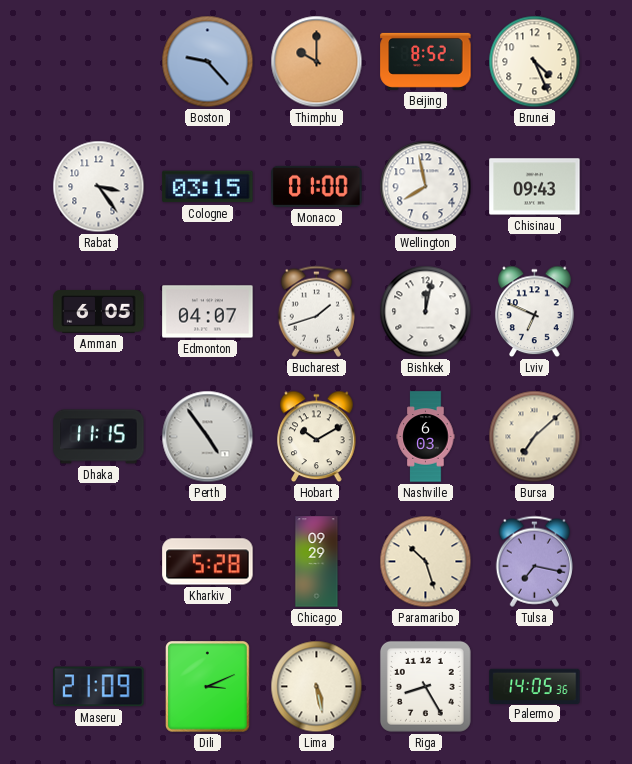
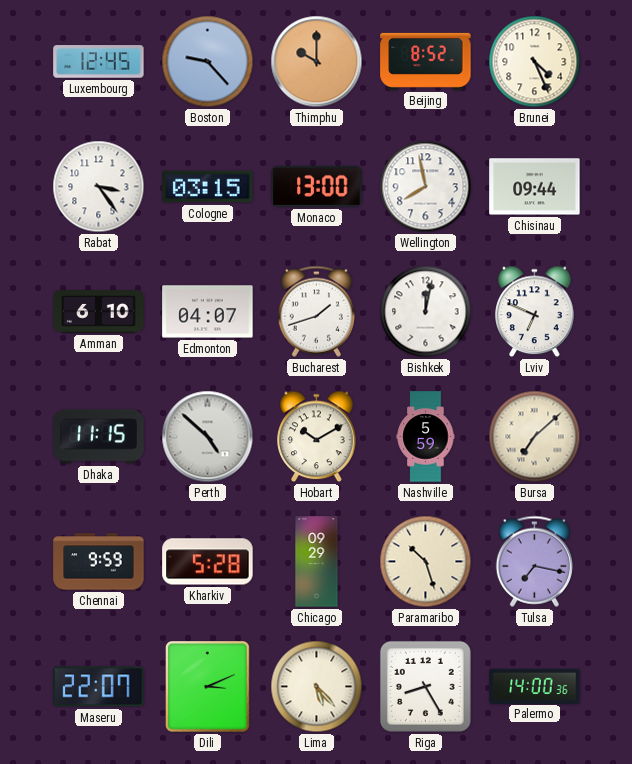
Luxembourg: none -> 12:45 (99, 62)
Monaco: 01:00 -> 13:00 (317, 186)
Chisinau: 09:43 -> 09:44 (535, 187)
Amman: 6:05 -> 6:10 (99, 312)
Perth: 4:54 -> 4:52 (208, 437)
Nashville: 6:03 -> 5:59 (426, 437)
Chennai: none -> 9:59 (99, 562)
Maseru: 21:09 -> 22:07 (99, 687)
Lima: 5:28 -> 5:23 (317, 687)
Palermo: 14:05 -> 14:00 (535, 686)
